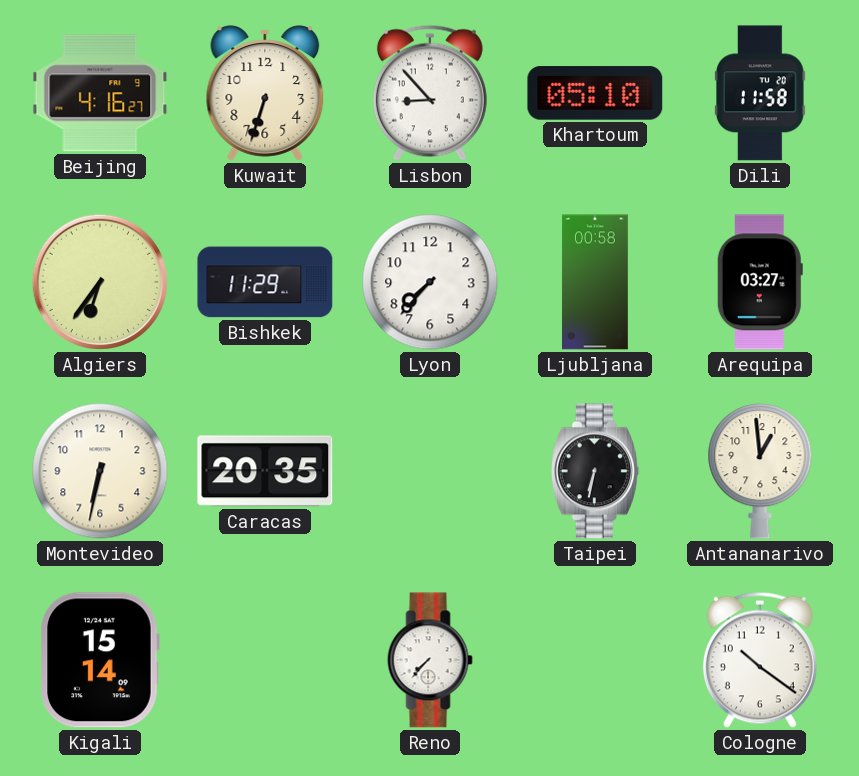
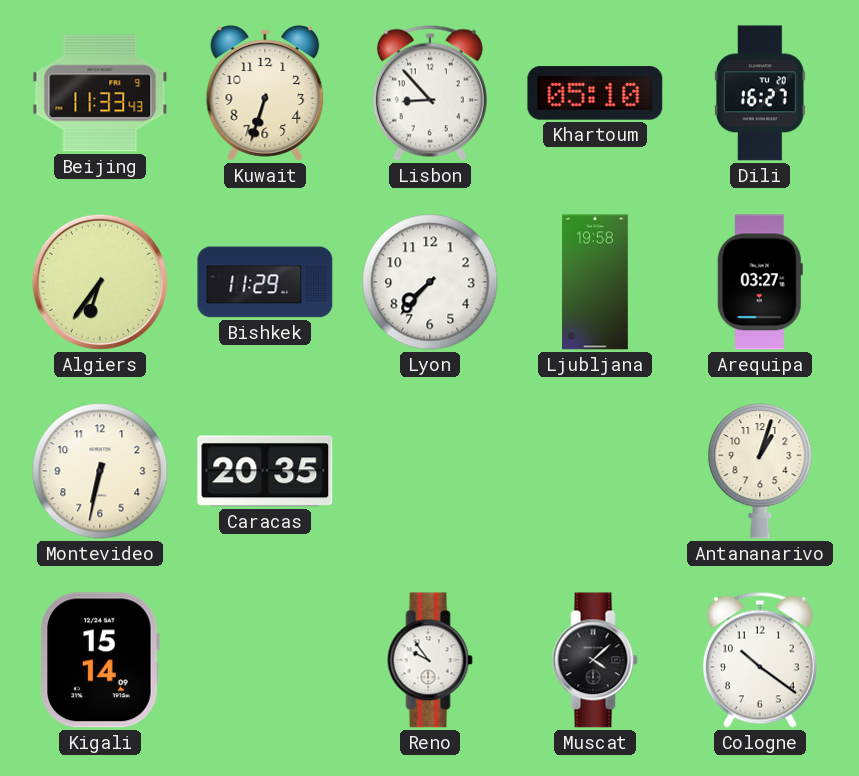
Beijing: 4:16 -> 11:33 (100, 93)
Dili: 11:58 -> 16:27 (760, 93)
Ljubljana: 00:58 -> 19:58 (595, 282)
Taipei: 6:32 -> none (595, 471)
Antananarivo: 12:59 -> 1:03 (760, 471)
Reno: 7:37 -> 9:54 (430, 660)
Muscat: none -> 4:08 (595, 660)
